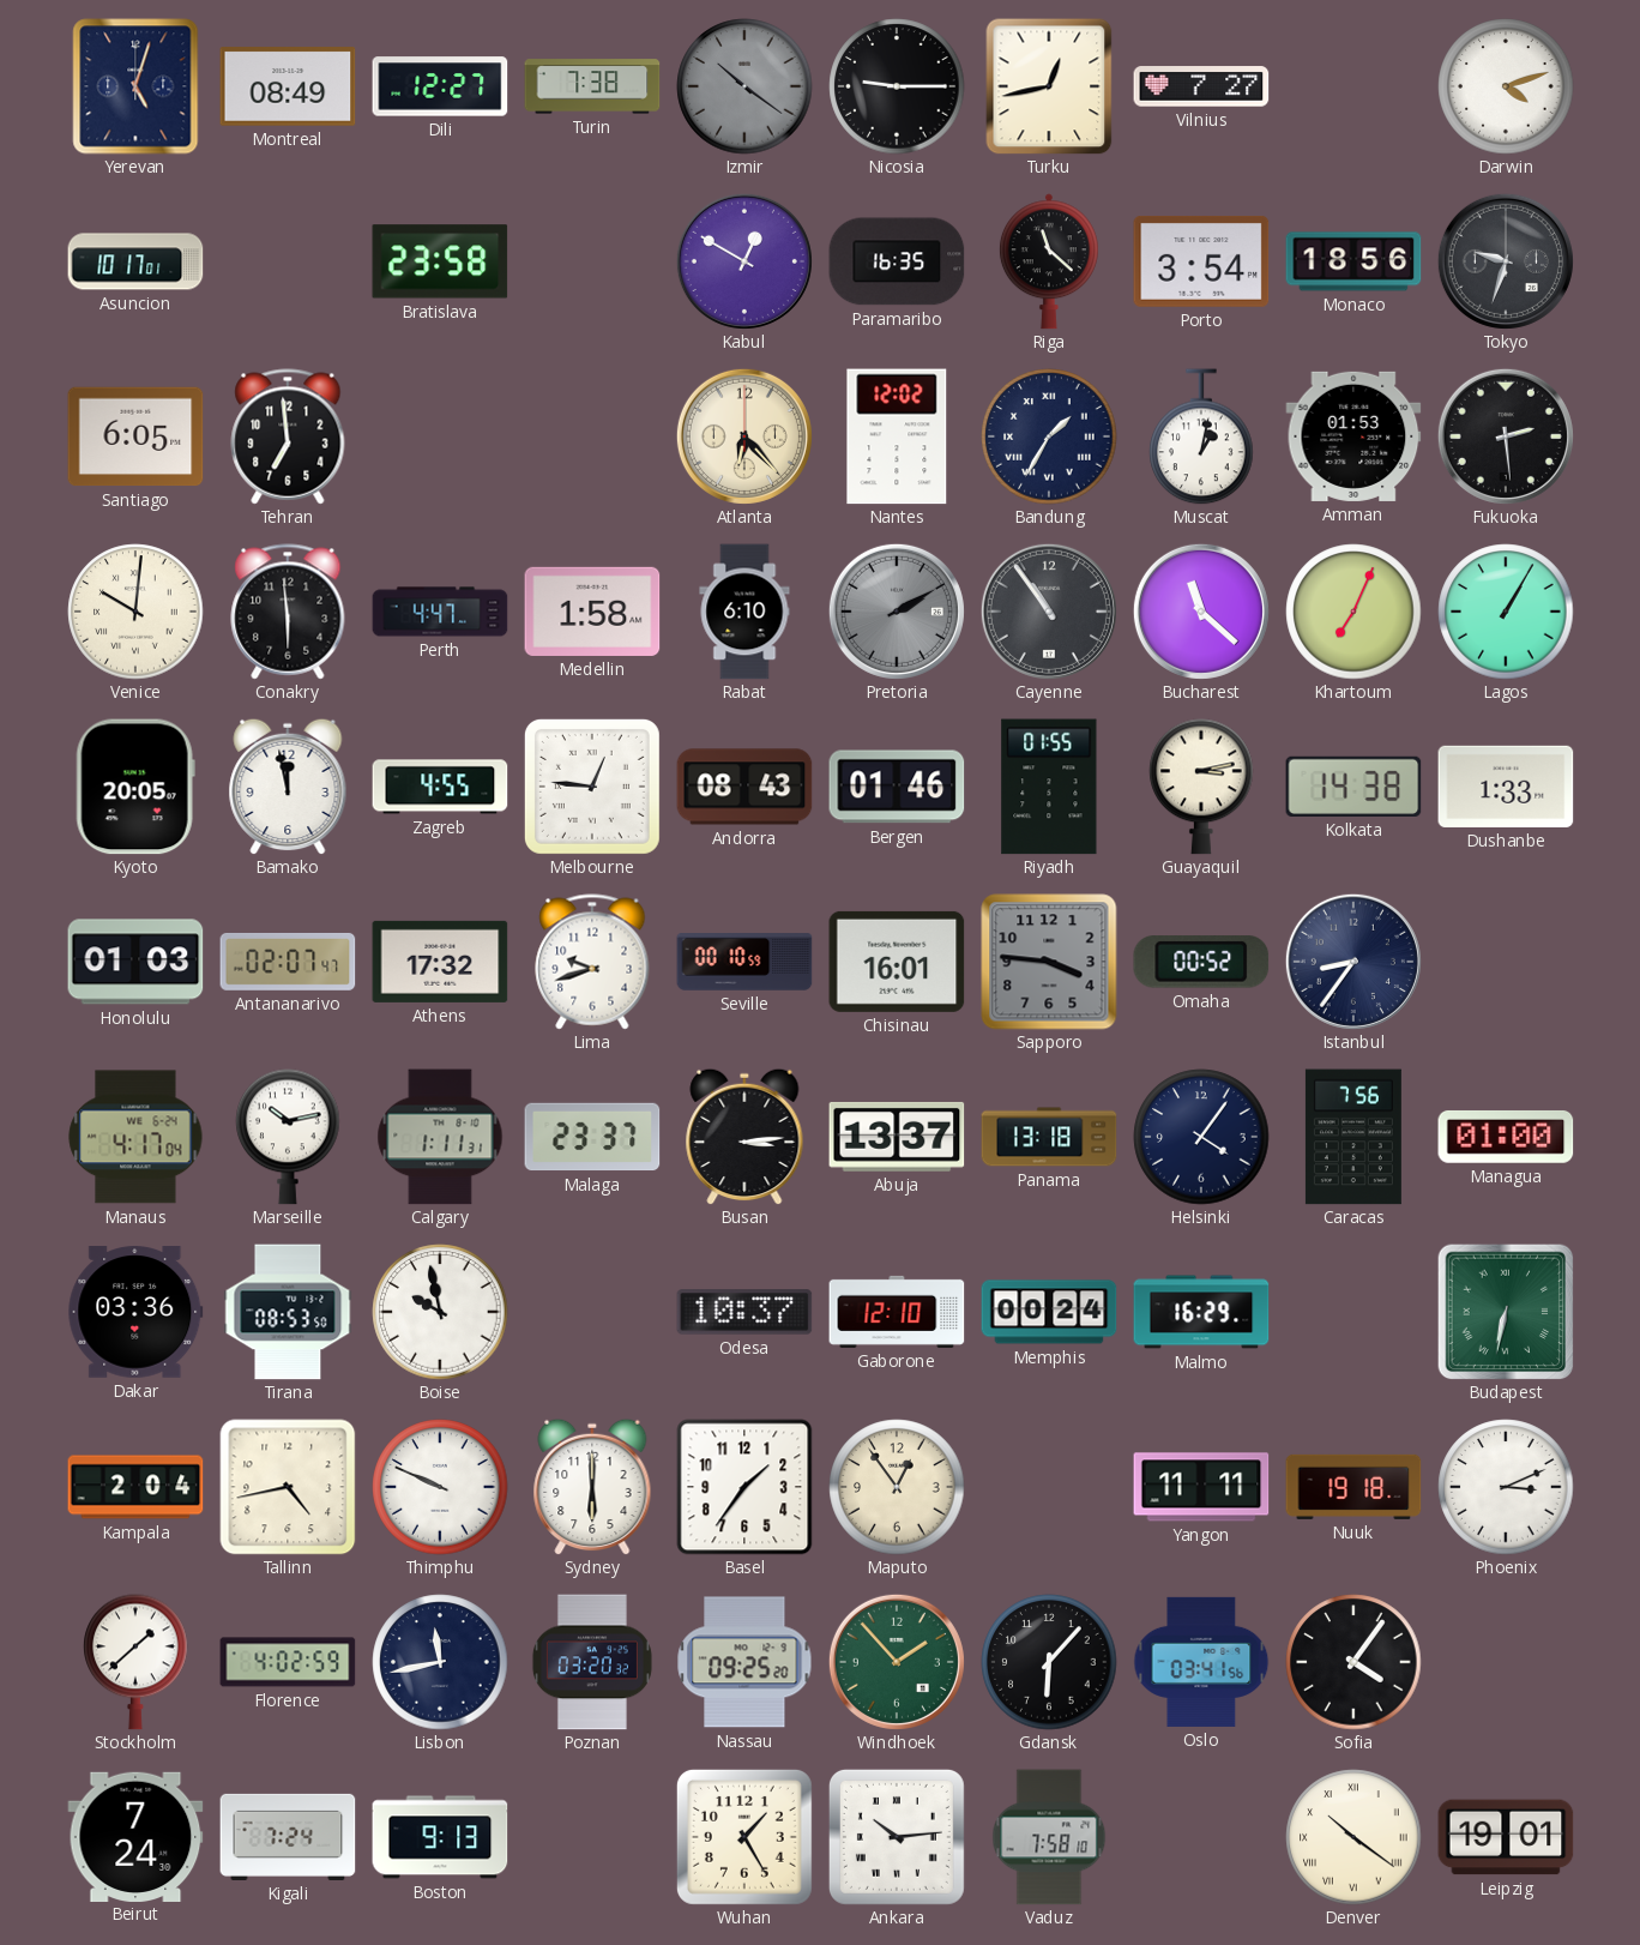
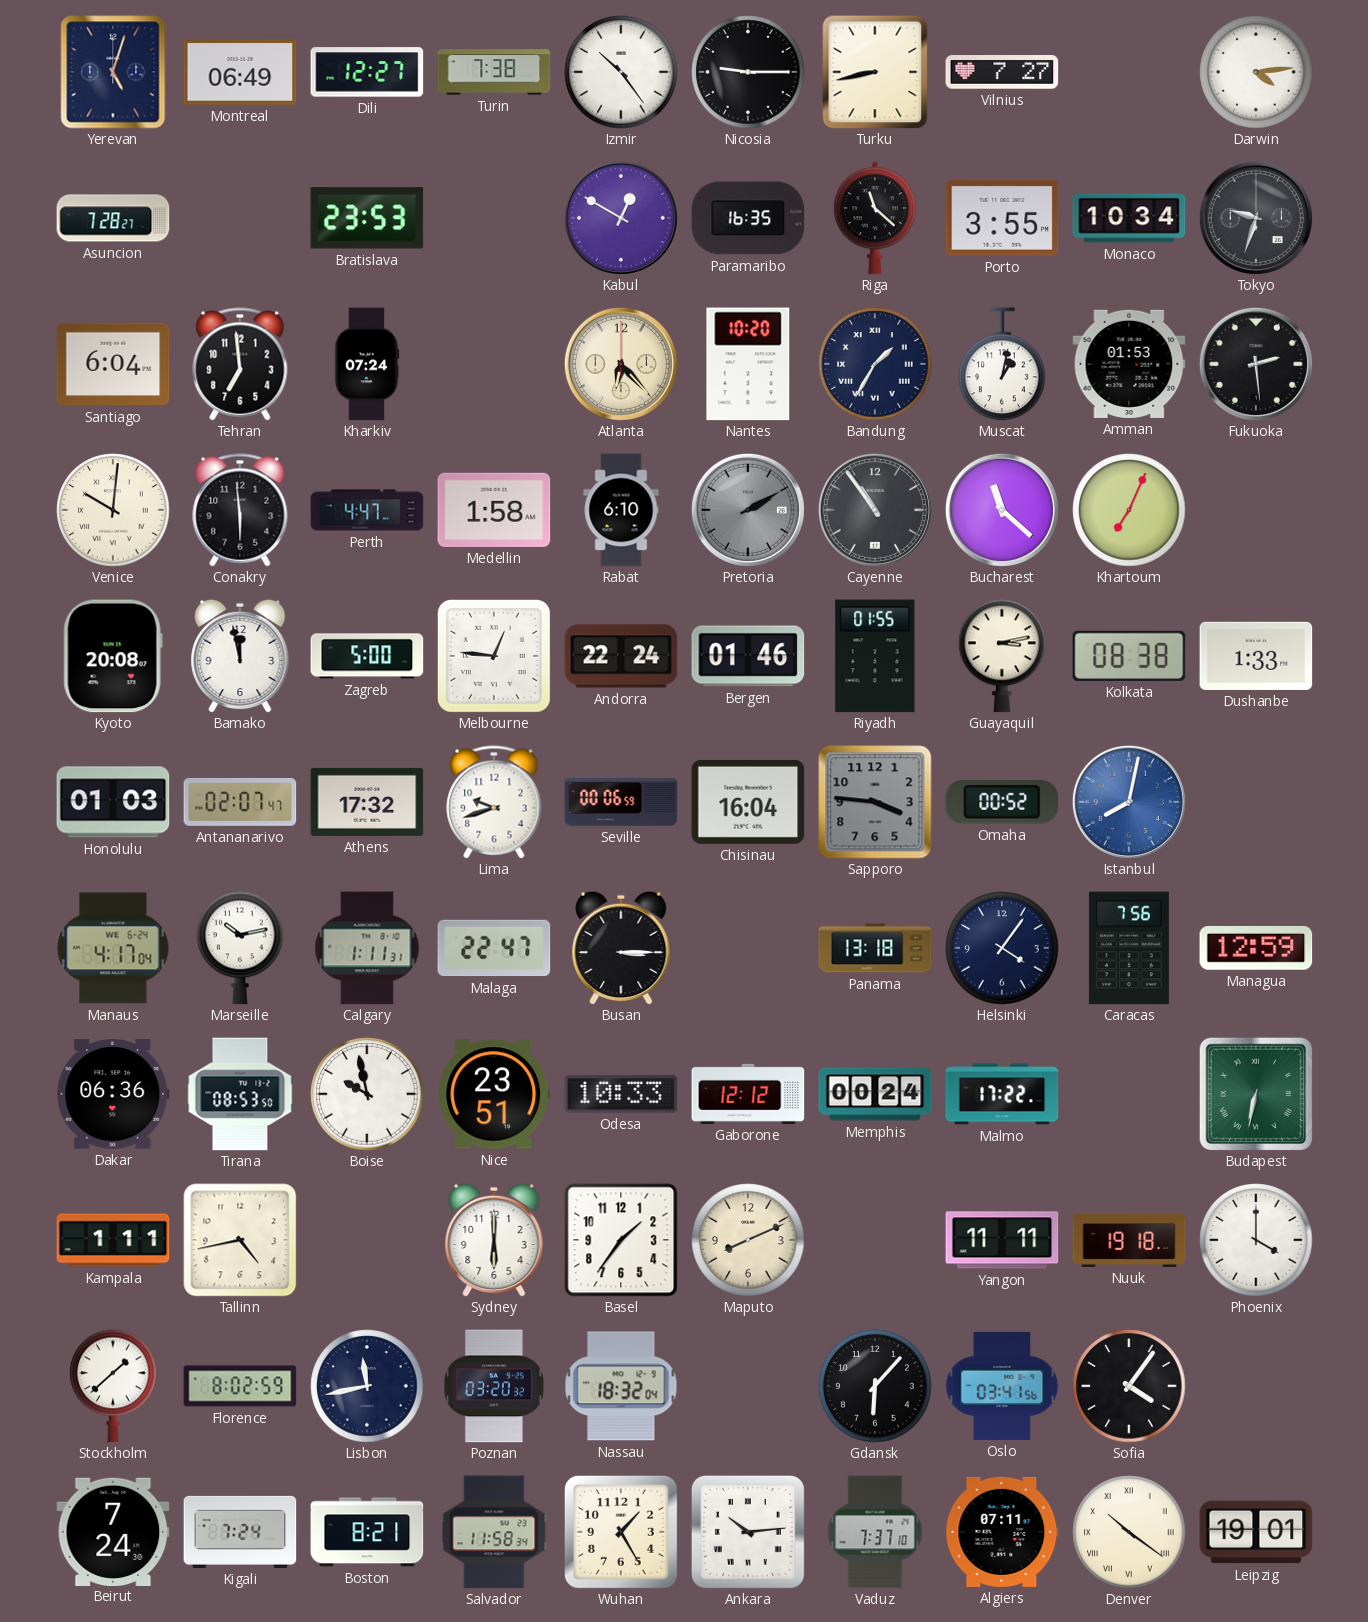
Montreal: 08:49 -> 06:49 (240, 72)
Izmir: 10:21 -> 10:24 (621, 72)
Izmir dial: grey -> white (621, 72)
Turku: 12:43 -> 8:43 (875, 72)
Darwin: 4:12 -> 4:14 (1256, 72)
Asuncion: 10:17 -> 7:28 (113, 218)
Bratislava: 23:58 -> 23:53 (367, 218)
Porto: 3:54 -> 3:55 (1002, 218)
Monaco: 18:56 -> 10:34 (1129, 218)
Santiago: 6:05 -> 6:04 (113, 364)
Kharkiv: none -> 07:24 (367, 364)
Nantes: 12:02 -> 10:20 (748, 364)
Lagos: 1:05 -> none (1506, 612)
Kyoto: 20:05 -> 20:08 (113, 656)
Zagreb: 4:55 -> 5:00 (367, 656)
Andorra: 08:43 -> 22:24 (621, 656)
Kolkata: 14:38 -> 08:38 (1129, 656)
Seville: 00:10 -> 00:06 (621, 802)
Chisinau: 16:01 -> 16:04 (748, 802)
Istanbul: 8:36 -> 8:02 (1129, 802)
Istanbul dial: navy -> blue (1129, 802)
Malaga: 23:37 -> 22:47 (494, 948)
Busan: 3:14 -> 3:15 (621, 948)
Abuja: 13:37 -> none (897, 1137)
Managua: 01:00 -> 12:59 (1256, 948)
Dakar: 03:36 -> 06:36 (113, 1094)
Nice: none -> 23:51 (494, 1094)
Odesa: 10:37 -> 10:33 (621, 1094)
Gaborone: 12:10 -> 12:12 (748, 1094)
Malmo: 16:29 -> 17:22 (1002, 1094)
Kampala: 2:04 -> 1:11 (113, 1240)
Thimphu: 9:49 -> none (440, 1487)
Maputo: 12:54 -> 8:11 (748, 1240)
Phoenix: 3:11 -> 4:00 (1256, 1240)
Florence: 4:02 -> 8:02 (240, 1386)
Nassau: 09:25 -> 18:32 (621, 1386)
Windhoek: 1:53 -> none (897, 1662)
Boston: 9:13 -> 8:21 (367, 1532)
Salvador: none -> 11:58 (494, 1532)
Vaduz: 7:58 -> 7:37 (875, 1532)
Algiers: none -> 07:11 (1002, 1532)
